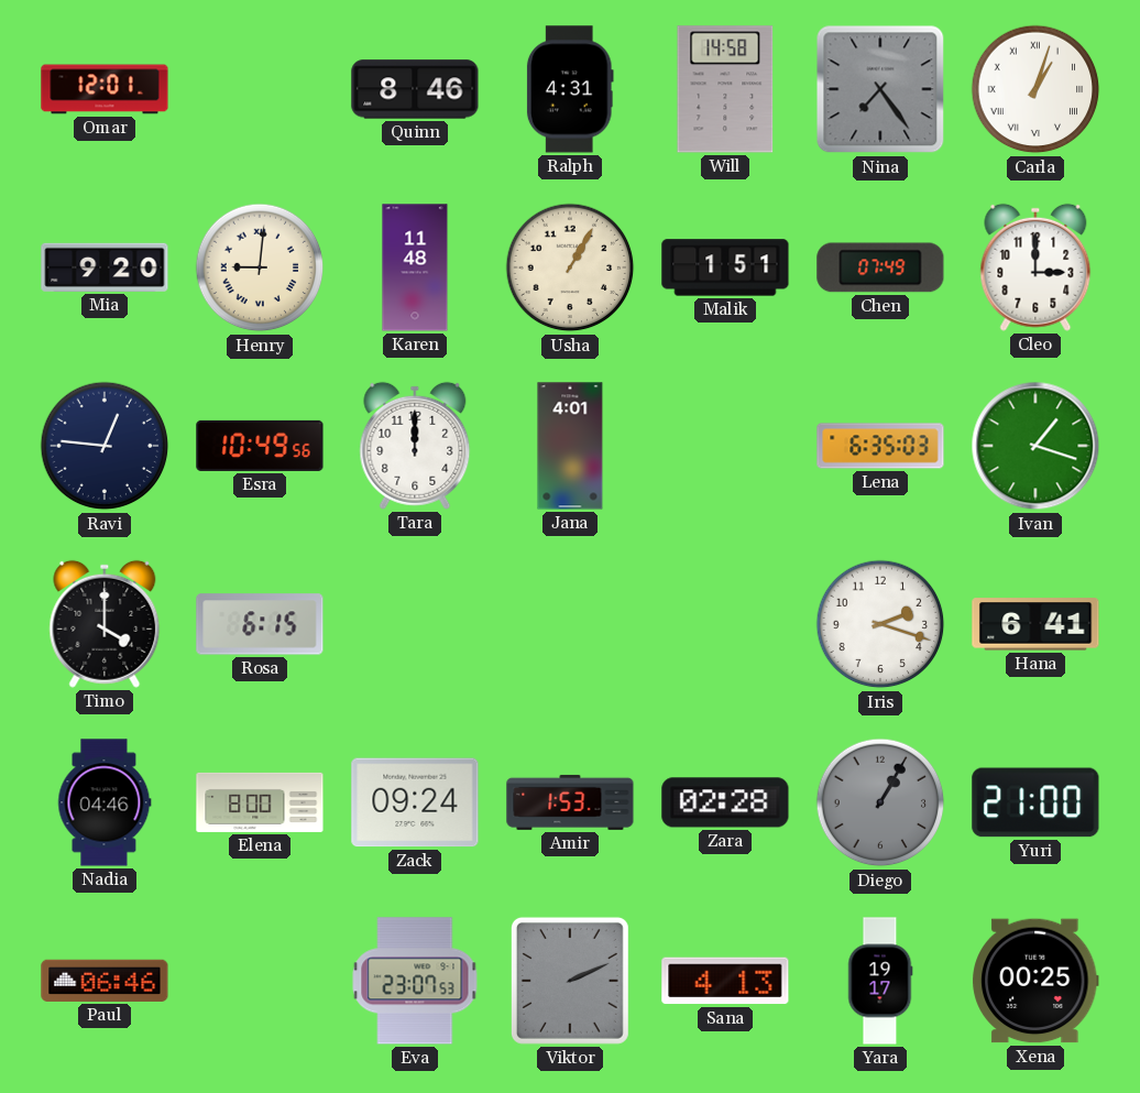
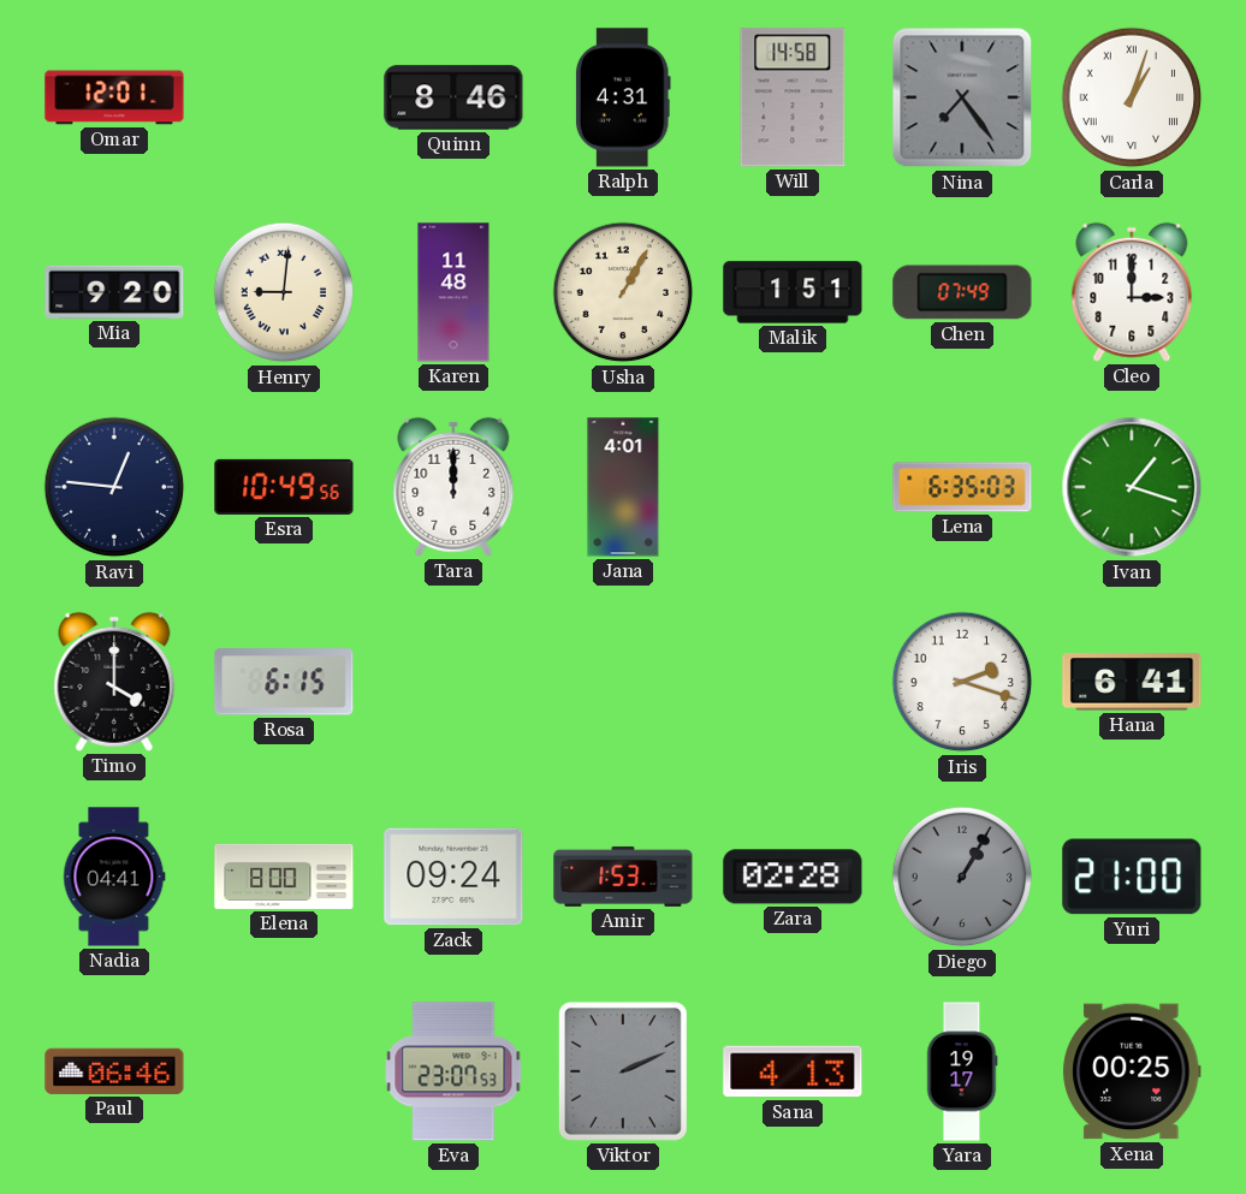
Nadia: 04:46 -> 04:41 (114, 877)
